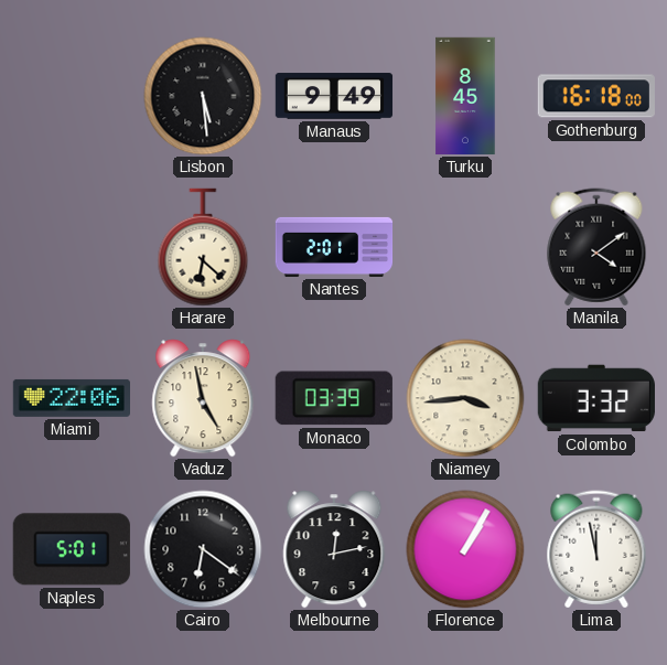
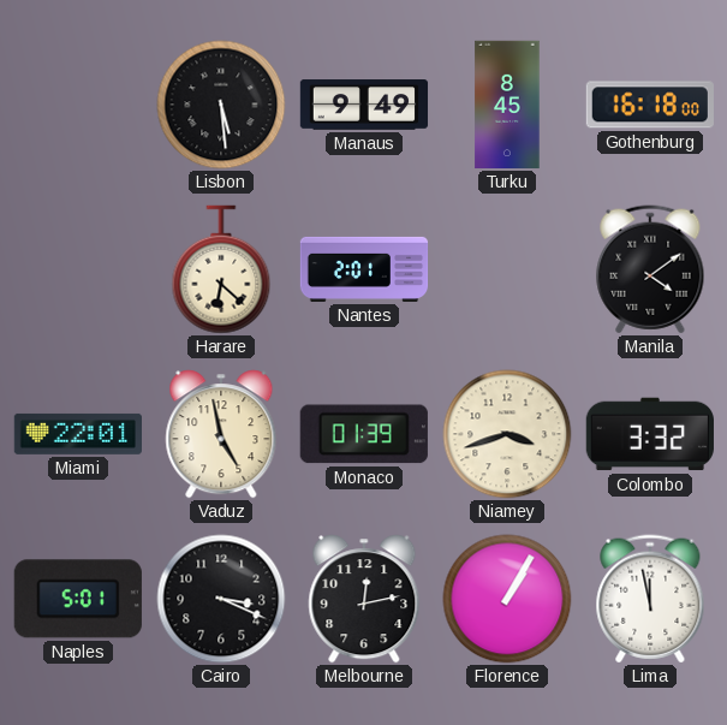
Miami: 22:06 -> 22:01 (77, 434)
Monaco: 03:39 -> 01:39 (364, 434)
Niamey: 3:44 -> 3:42 (507, 434)
Cairo: 6:21 -> 3:19 (221, 599)
